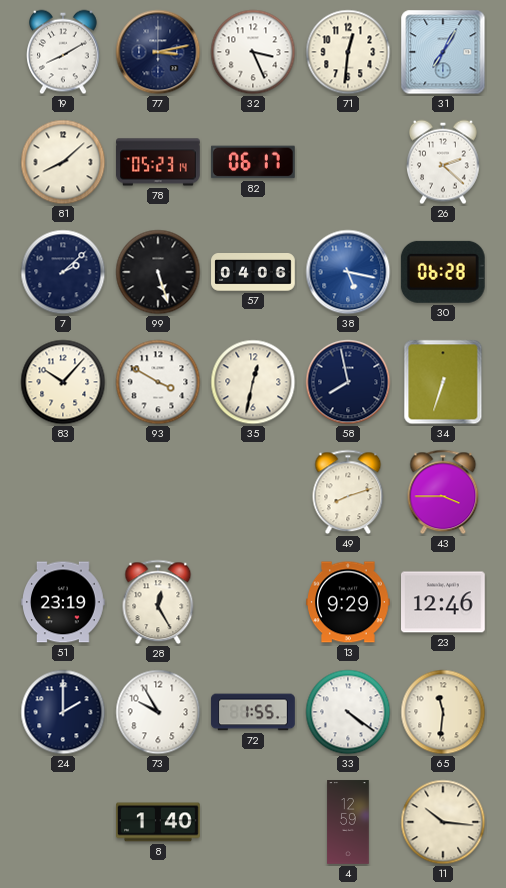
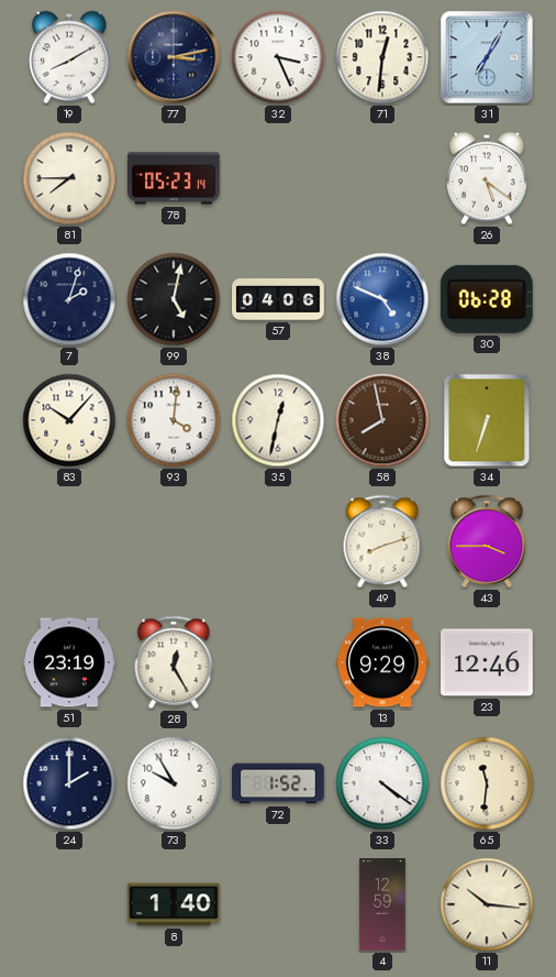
81: 8:08 -> 7:45 (69, 178)
82: 06:17 -> none (254, 162)
26: 2:22 -> 5:21 (488, 178)
7: 2:08 -> 2:03 (69, 299)
99: 5:27 -> 5:02 (174, 299)
38: 5:17 -> 4:49 (382, 299)
93: 3:50 -> 4:01 (174, 420)
58 dial: navy -> brown (382, 420)
72: 1:55 -> 1:52 (278, 783)
